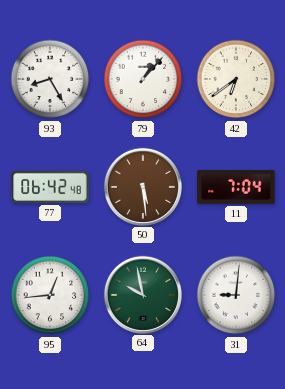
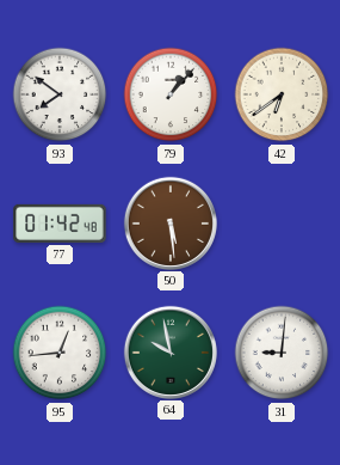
93: 8:25 -> 7:51 (60, 94)
77: 06:42 -> 01:42 (60, 224)
11: 7:04 -> none (236, 188)
